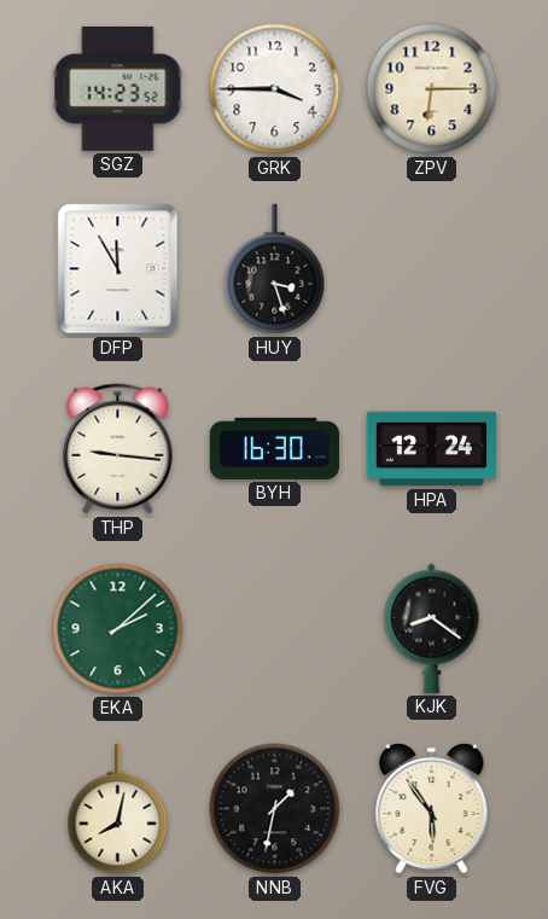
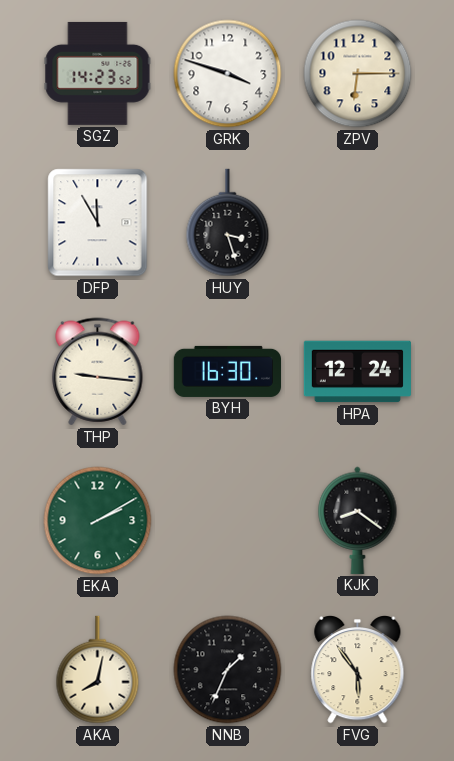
GRK: 3:45 -> 3:48 (228, 74)
EKA: 2:08 -> 2:10 (98, 521)
NNB: 1:32 -> 1:34 (228, 670)
